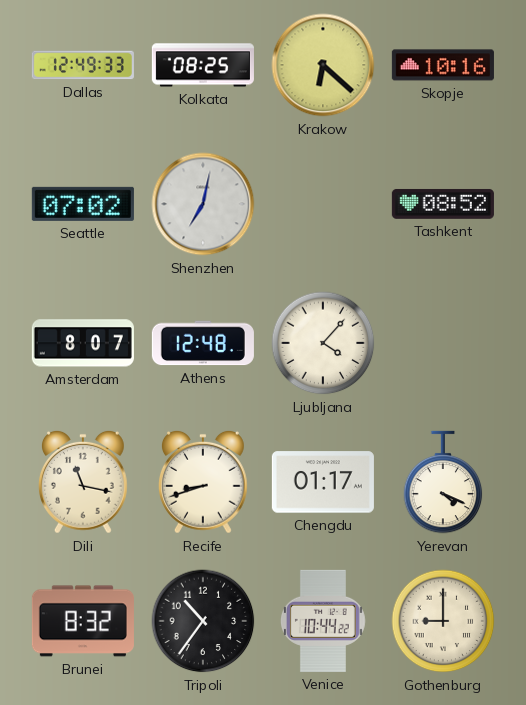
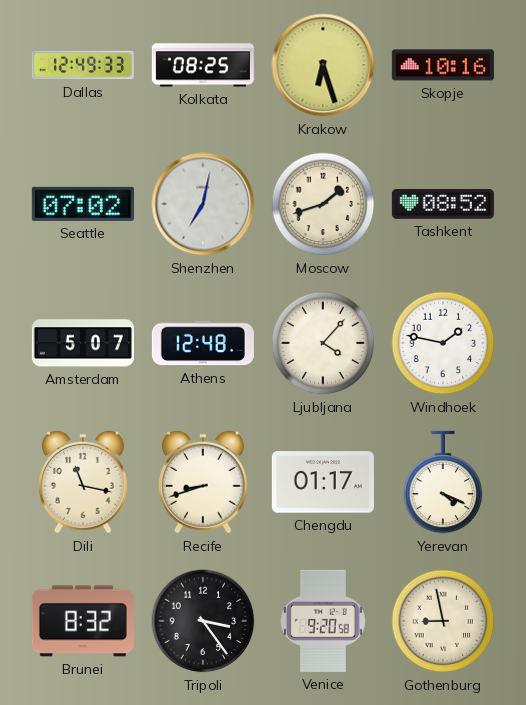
Krakow: 6:22 -> 6:27 (323, 65)
Moscow: none -> 1:42 (323, 204)
Amsterdam: 8:07 -> 5:07 (83, 343)
Windhoek: none -> 1:47 (443, 343)
Tripoli: 10:36 -> 3:24 (203, 621)
Venice: 10:44 -> 9:20 (323, 621)
Gothenburg: 9:00 -> 8:58 (443, 621)
